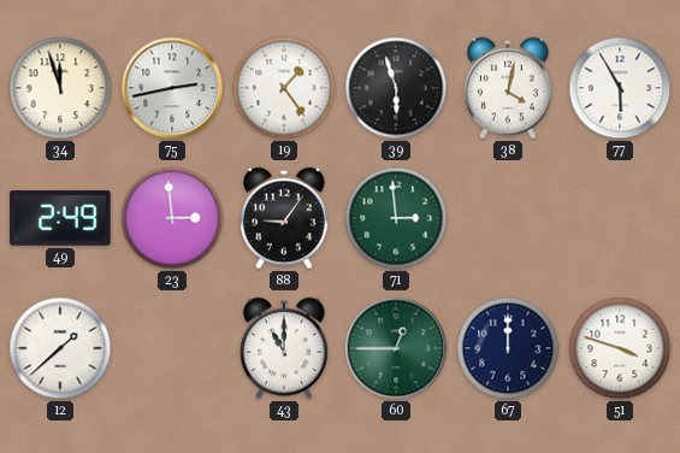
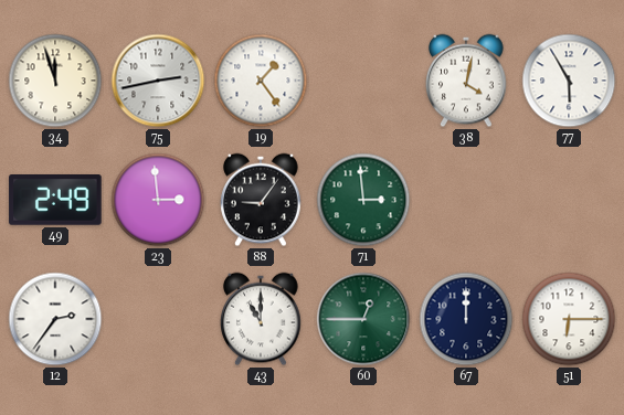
39: 5:57 -> none (396, 88)
12: 1:38 -> 2:36 (55, 319)
51: 3:48 -> 6:15 (569, 319)
